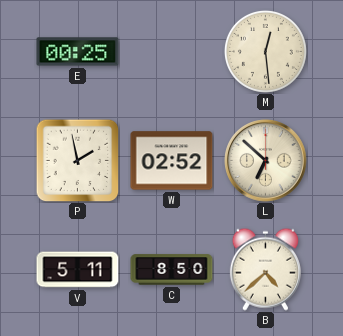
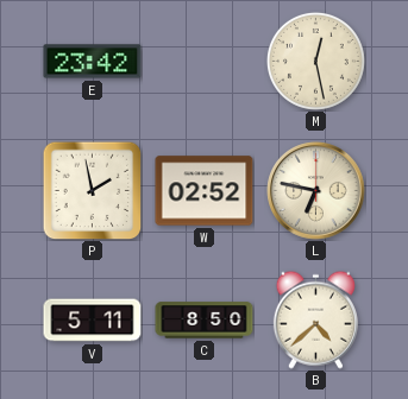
E: 00:25 -> 23:42 (93, 62)
M: 12:29 -> 12:28 (315, 61)
L: 6:52 -> 6:47 (316, 191)
